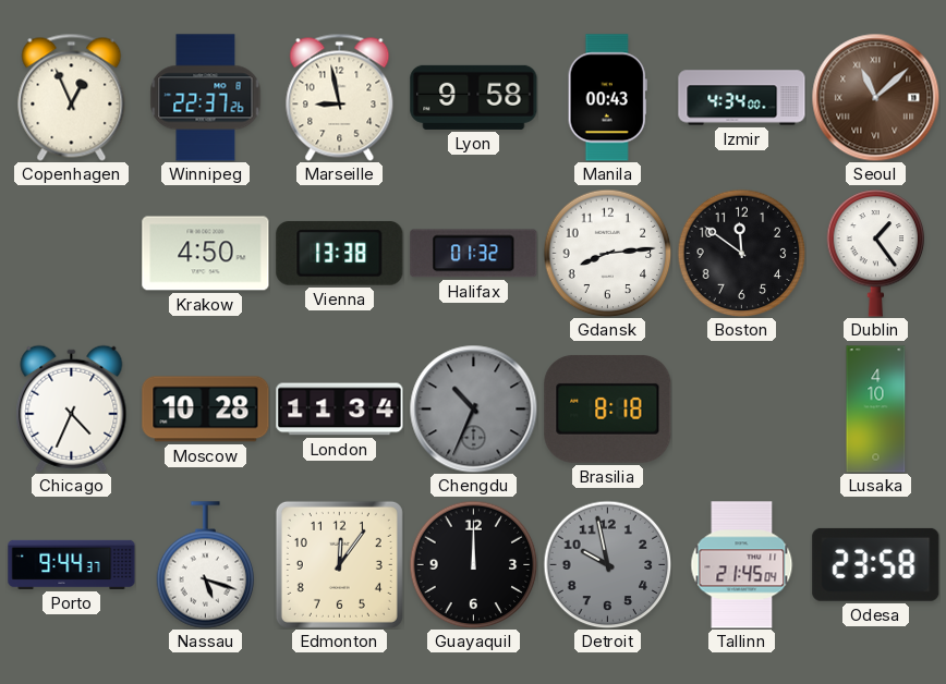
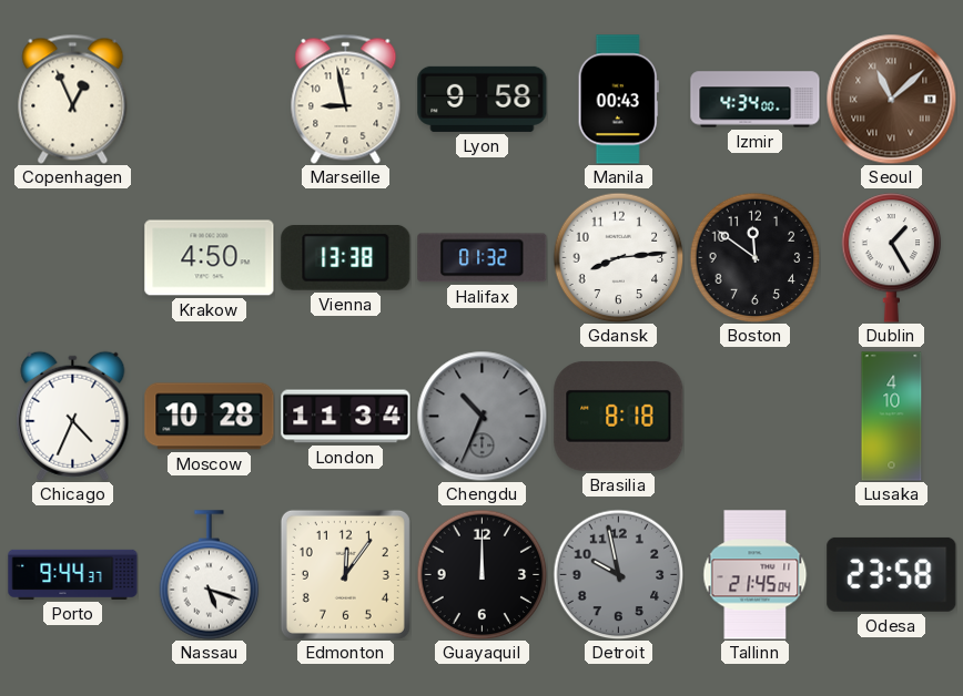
Winnipeg: 22:37 -> none (206, 98)
Dublin: 1:24 -> 1:25 (892, 258)
